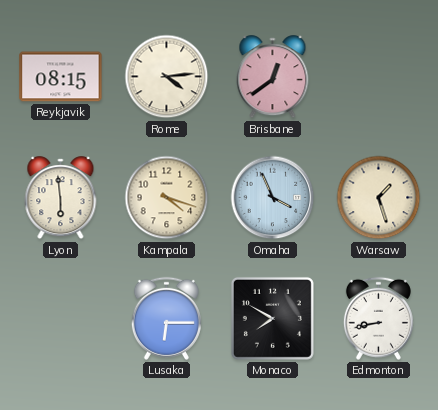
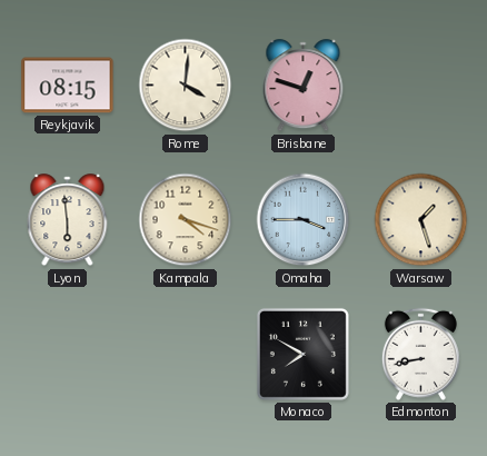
Rome: 4:14 -> 4:01 (186, 86)
Brisbane: 12:39 -> 12:48 (304, 86)
Omaha: 3:56 -> 3:45 (304, 220)
Lusaka: 6:15 -> none (166, 318)
